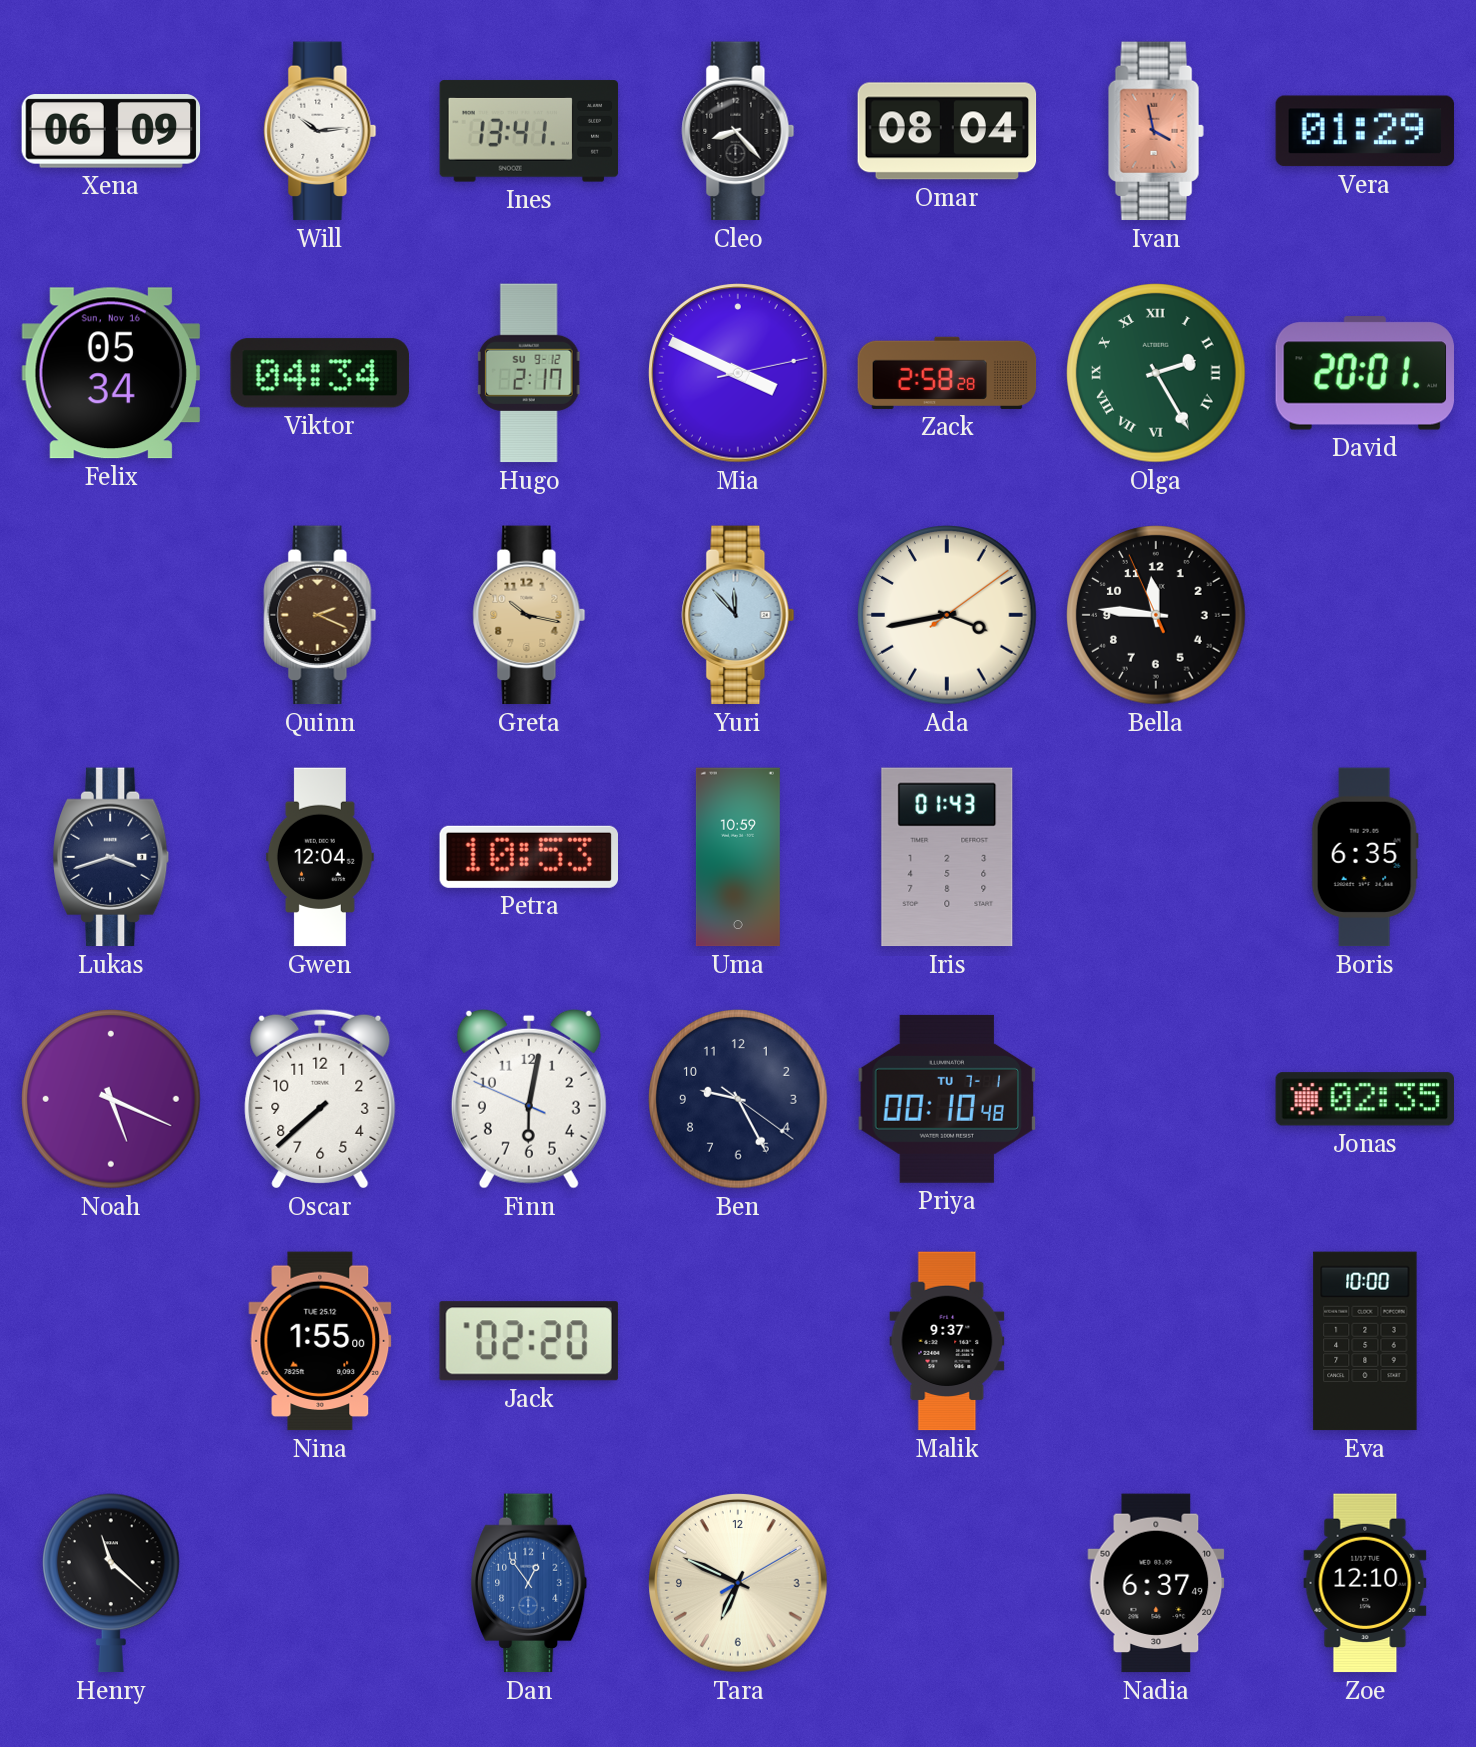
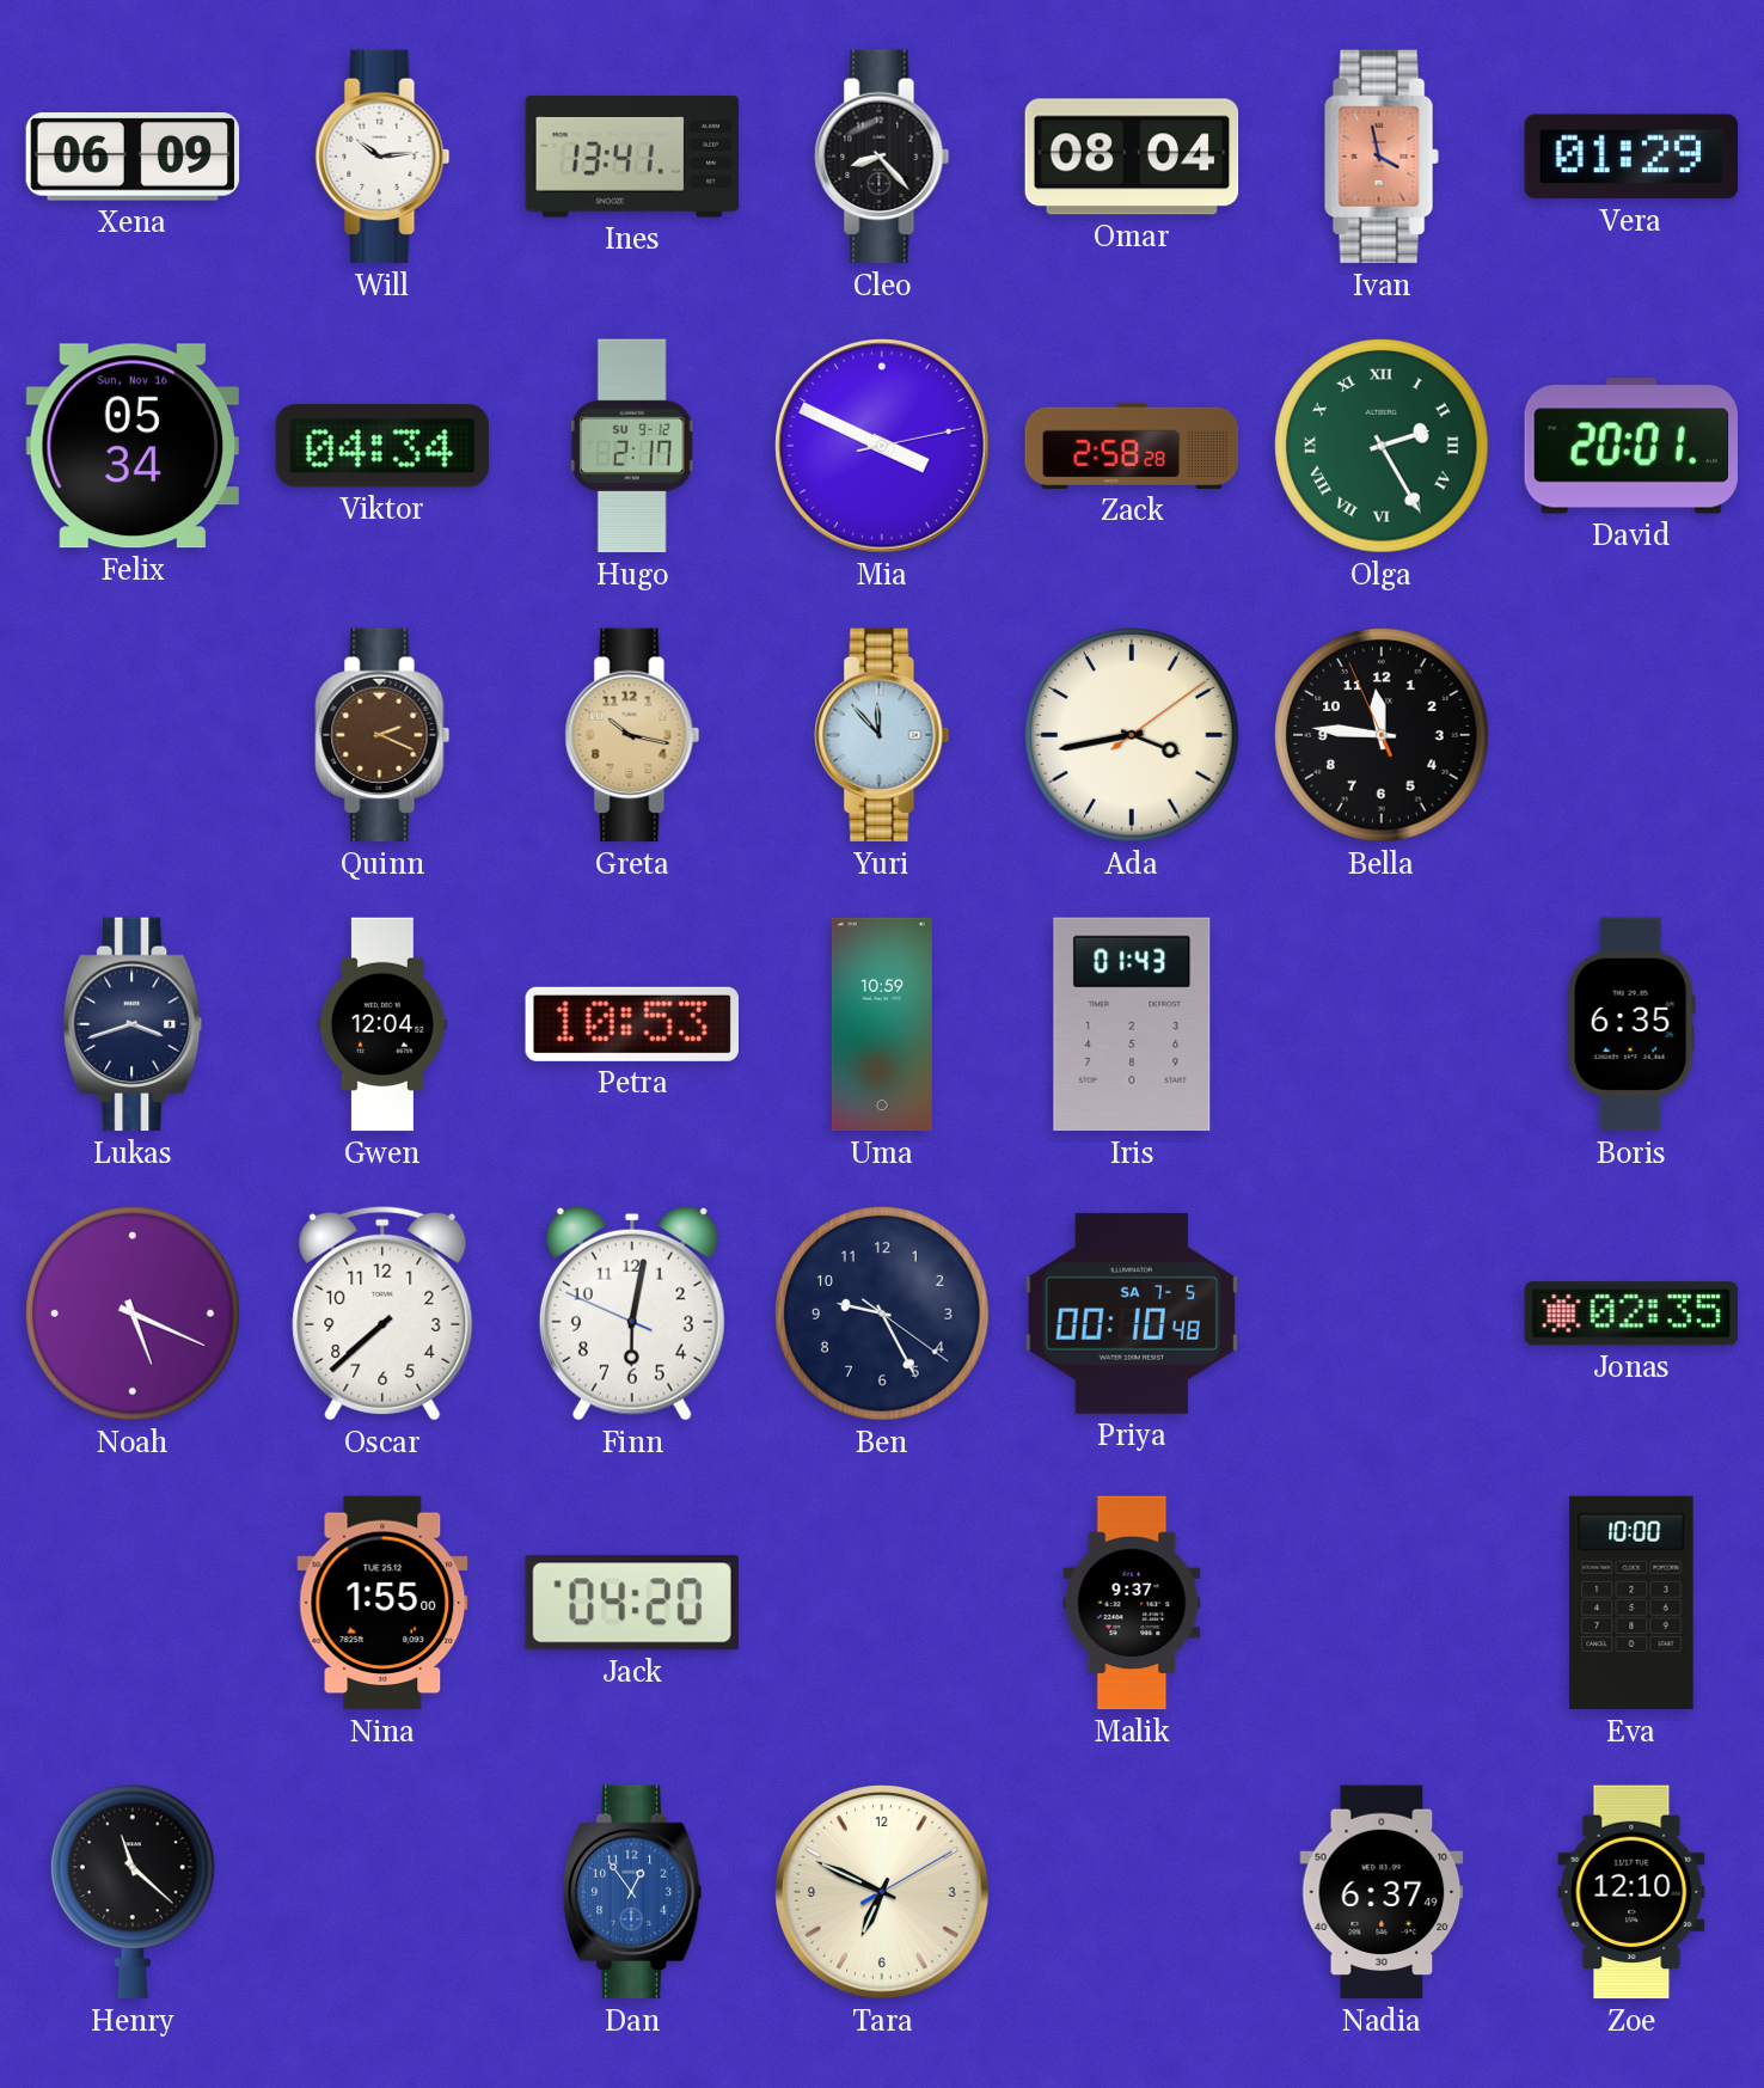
Priya date: TU 7-1 -> SA 7-5 (1132, 1314)
Jack: 02:20 -> 04:20 (632, 1603)
